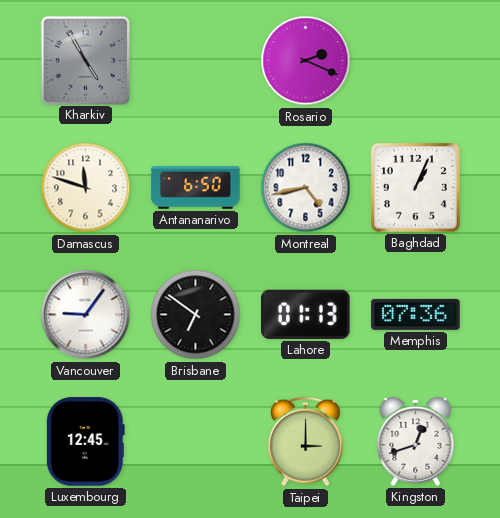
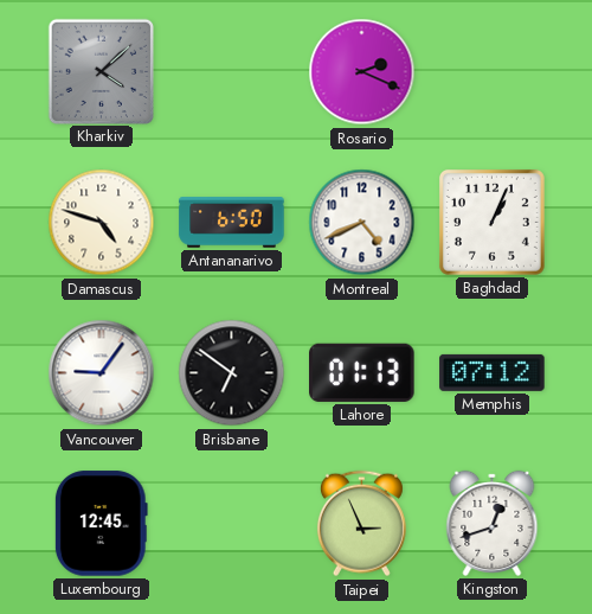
Kharkiv: 4:55 -> 4:08 (101, 71)
Damascus: 11:48 -> 4:48 (102, 223)
Montreal: 4:43 -> 4:41 (362, 223)
Memphis: 07:36 -> 07:12 (493, 372)
Taipei: 3:00 -> 2:56 (361, 524)
